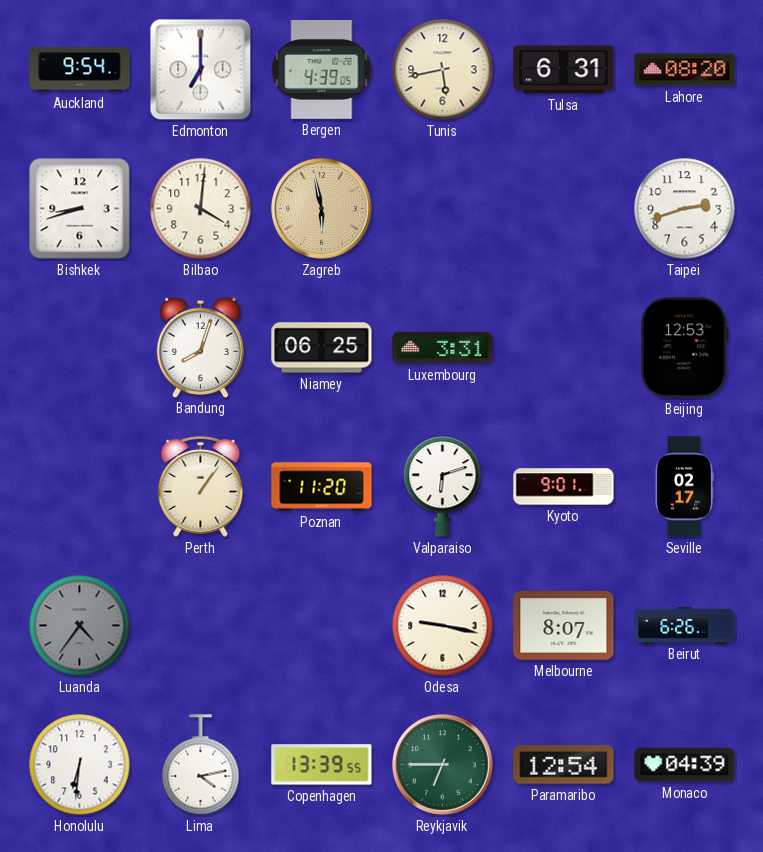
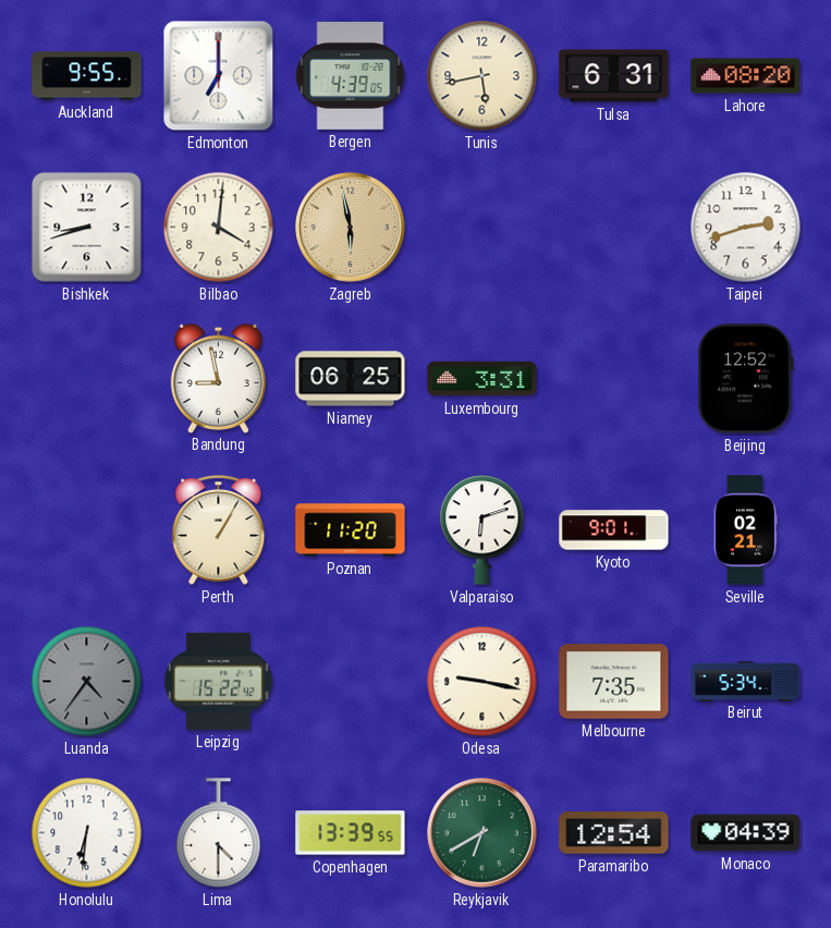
Auckland: 9:54 -> 9:55 (87, 76)
Bandung: 8:03 -> 8:58 (218, 378)
Beijing: 12:53 -> 12:52 (746, 379)
Perth: 1:06 -> 1:05 (219, 530)
Seville: 02:17 -> 02:21 (745, 530)
Leipzig: none -> 15:22 (218, 681)
Melbourne: 8:07 -> 7:35 (614, 682)
Beirut: 6:26 -> 5:34 (746, 681)
Lima: 4:13 -> 4:30 (219, 833)
Reykjavik: 6:45 -> 6:40 (482, 833)
